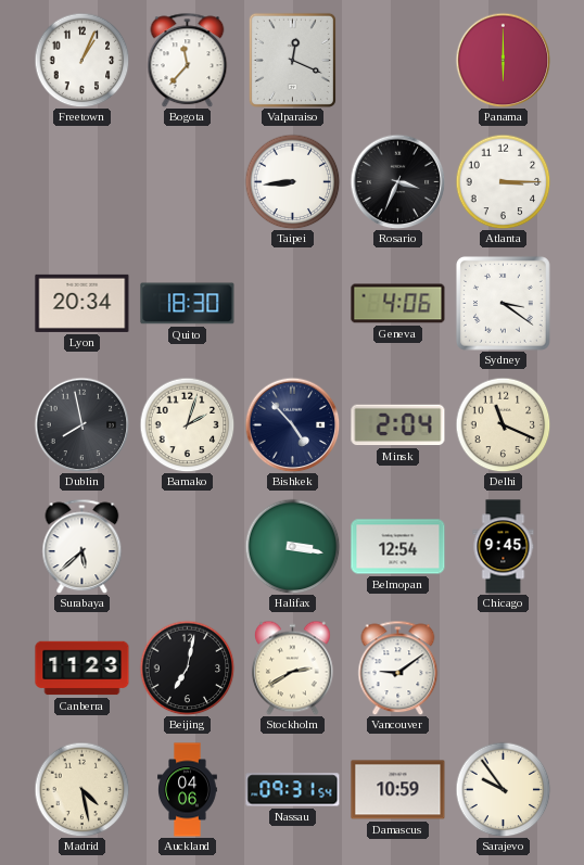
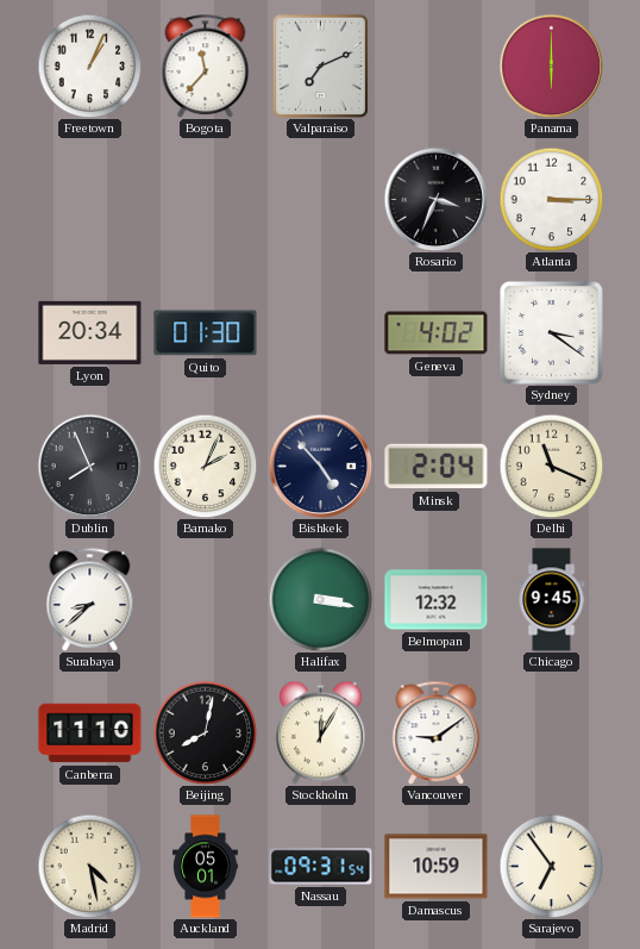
Valparaiso: 12:19 -> 7:11 (320, 65)
Taipei: 8:44 -> none (292, 181)
Quito: 18:30 -> 01:30 (206, 333)
Geneva: 4:06 -> 4:02 (437, 333)
Dublin: 7:58 -> 7:56 (89, 466)
Bamako: 2:03 -> 2:04 (205, 466)
Surabaya: 5:38 -> 8:38 (90, 599)
Belmopan: 12:54 -> 12:32 (437, 600)
Canberra: 11:23 -> 11:10 (90, 733)
Beijing: 7:02 -> 8:02 (205, 732)
Stockholm: 2:40 -> 12:05 (320, 732)
Auckland: 04:06 -> 05:01 (206, 867)
Sarajevo: 9:54 -> 6:54 (551, 866)
